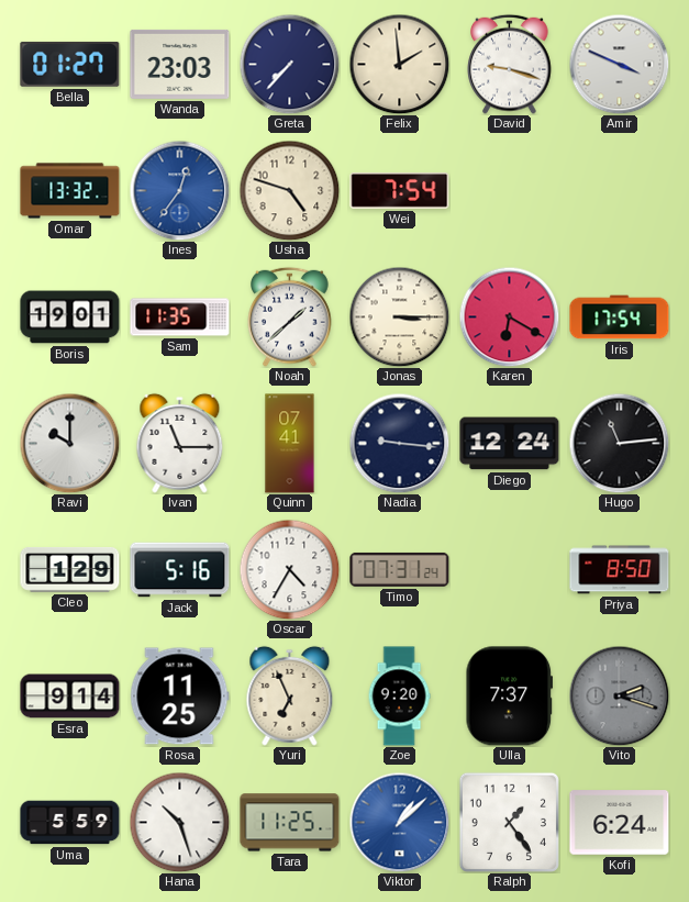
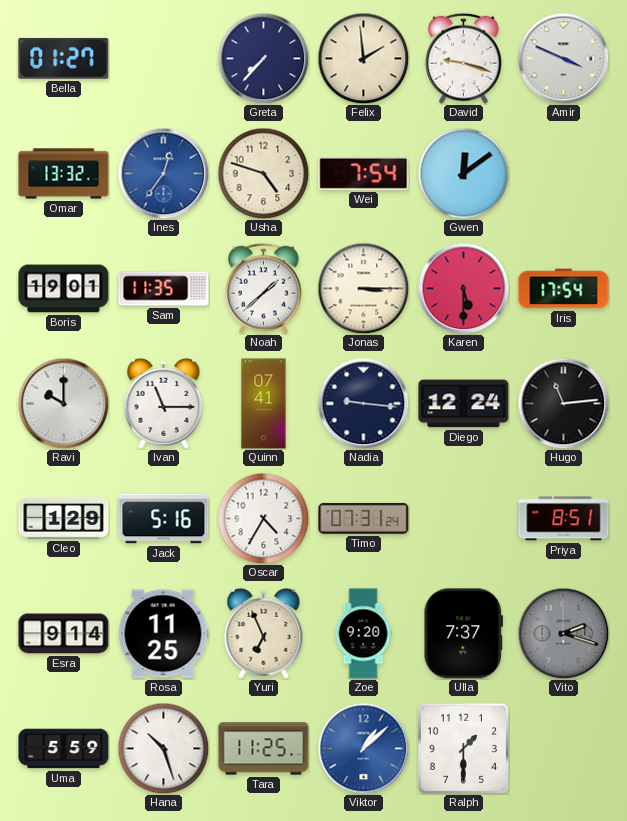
Wanda: 23:03 -> none (180, 64)
Gwen: none -> 12:09 (463, 173)
Karen: 6:20 -> 5:30 (463, 288)
Priya: 8:50 -> 8:51 (564, 519)
Ralph: 1:24 -> 1:30 (463, 748)
Kofi: 6:24 -> none (620, 823)
